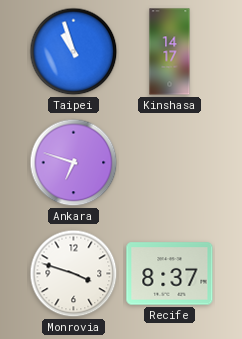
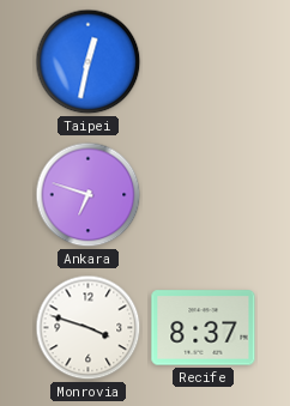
Taipei: 10:57 -> 12:32 (89, 62)
Kinshasa: 14:17 -> none (170, 52)
